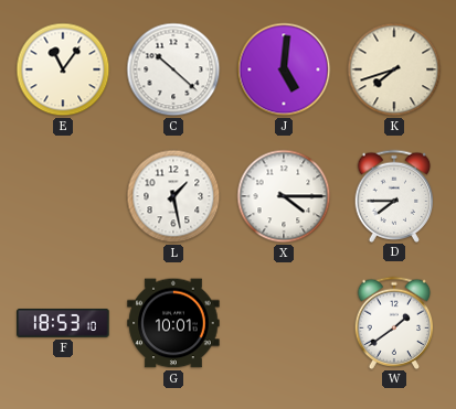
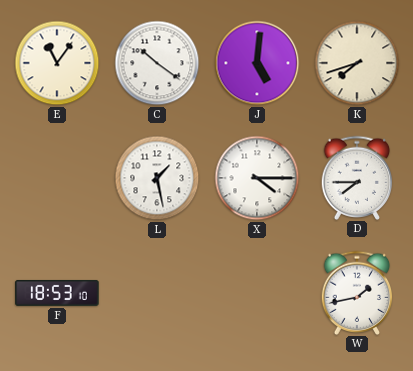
C: 10:22 -> 10:21 (157, 63)
G: 10:01 -> none (173, 323)
W: 1:39 -> 1:43 (357, 292)
